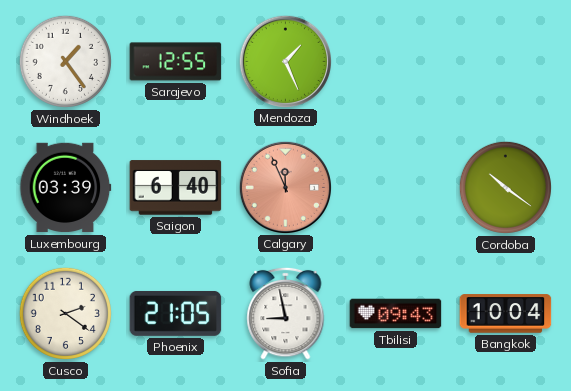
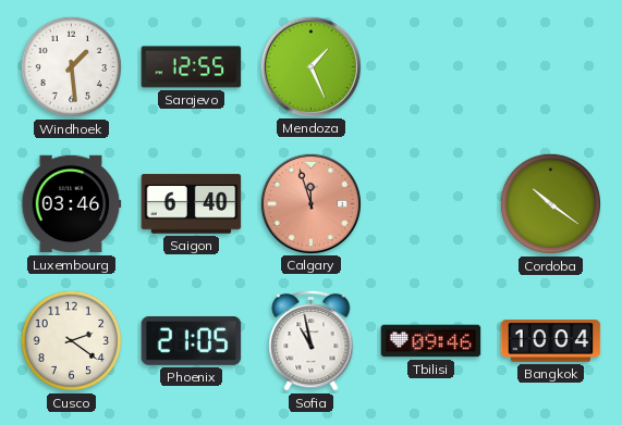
Windhoek: 1:24 -> 1:29 (71, 66)
Luxembourg: 03:39 -> 03:46 (72, 204)
Calgary: 11:56 -> 11:57 (310, 203)
Sofia: 8:58 -> 10:58 (312, 340)
Tbilisi: 09:43 -> 09:46 (431, 341)
